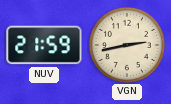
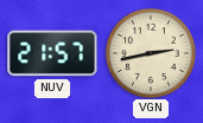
NUV: 21:59 -> 21:57 (52, 53)
